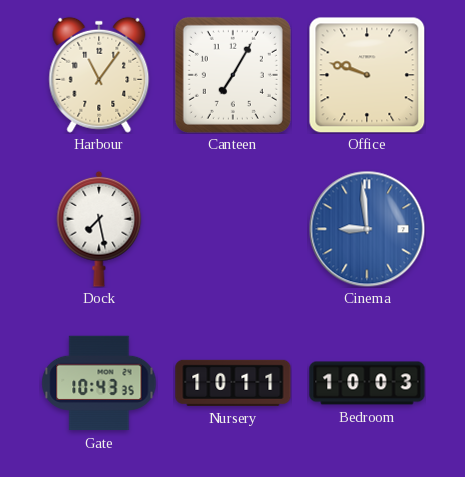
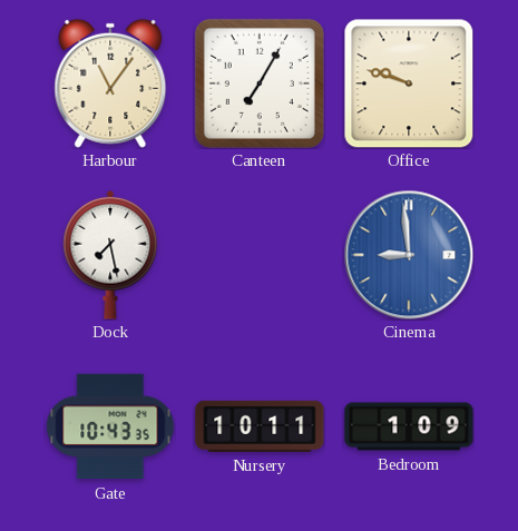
Bedroom: 10:03 -> 1:09 (409, 426)
